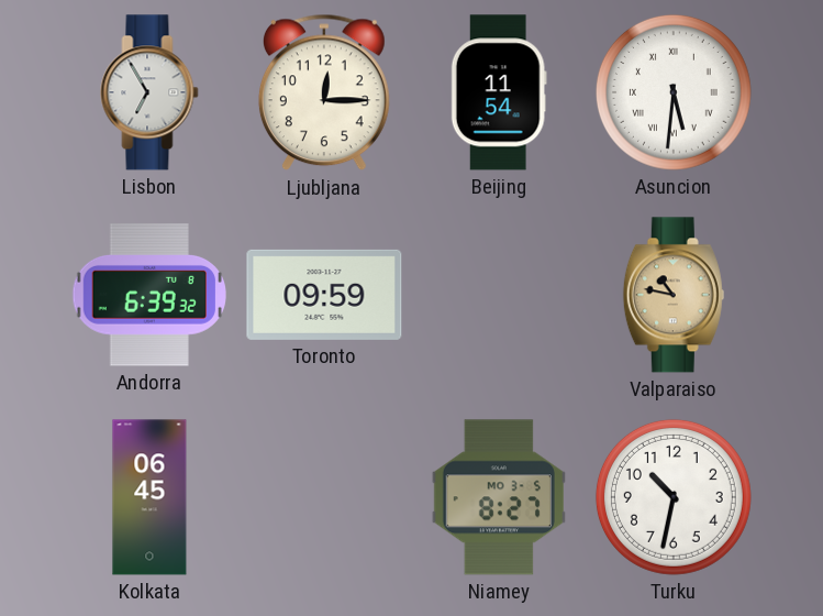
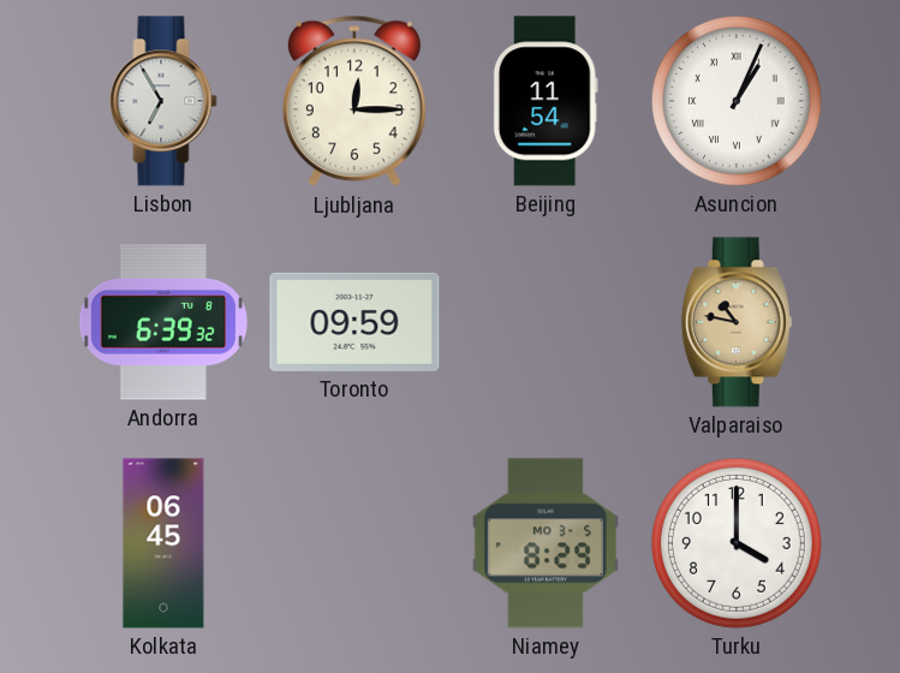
Asuncion: 5:31 -> 1:04 (737, 101)
Niamey: 8:27 -> 8:29 (546, 543)
Turku: 10:32 -> 4:00 (737, 543)
